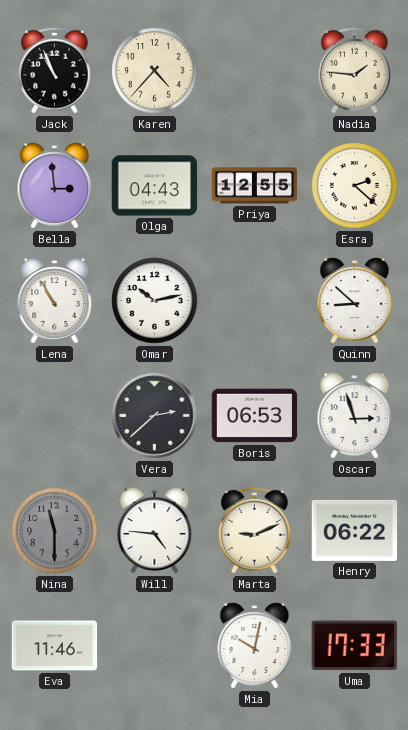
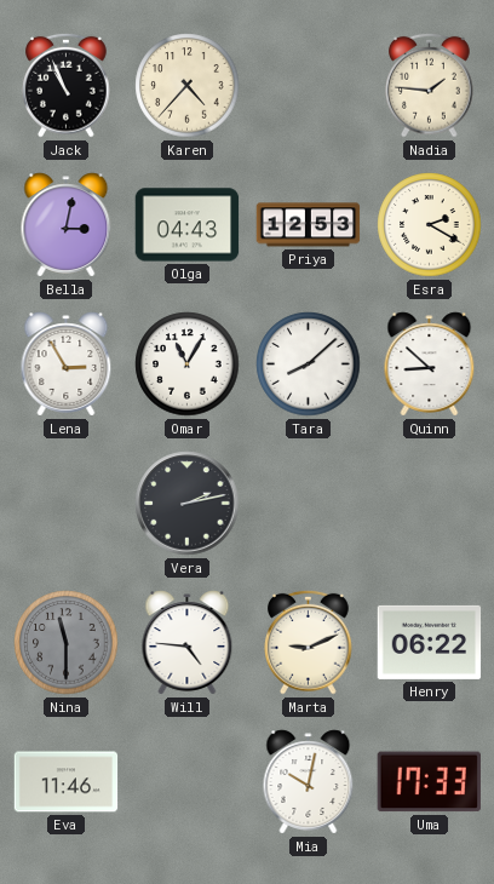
Bella: 2:59 -> 3:02 (67, 225)
Priya: 12:55 -> 12:53 (309, 225)
Esra: 2:22 -> 2:20 (430, 225)
Lena: 10:55 -> 2:55 (67, 364)
Omar: 10:13 -> 11:05 (188, 364)
Tara: none -> 8:08 (309, 364)
Vera: 2:38 -> 2:13 (188, 504)
Boris: 06:53 -> none (255, 416)
Oscar: 2:57 -> none (355, 416)
